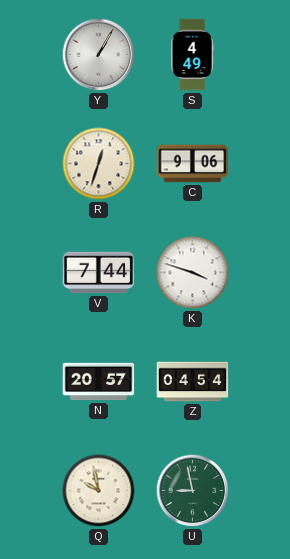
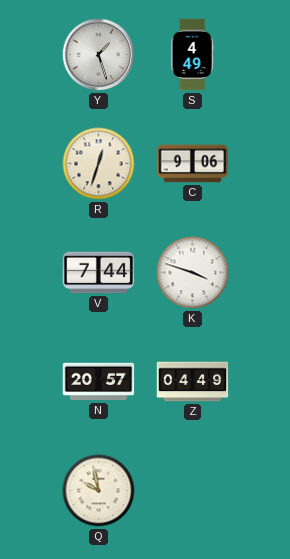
Y: 1:05 -> 1:27 (99, 55)
Z: 04:54 -> 04:49 (193, 382)
U: 8:58 -> none (193, 491)
